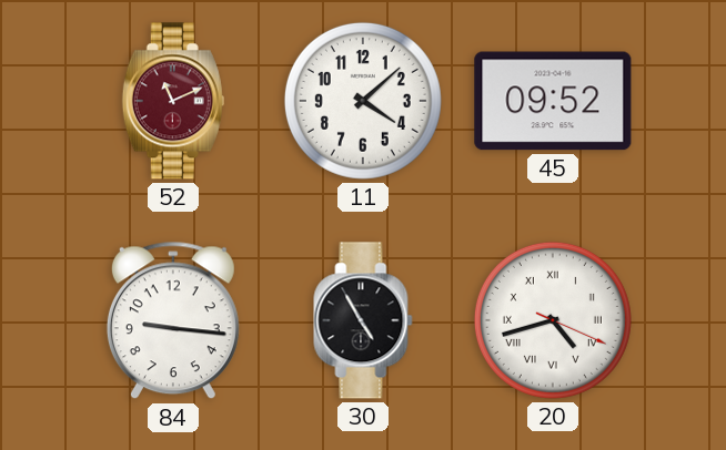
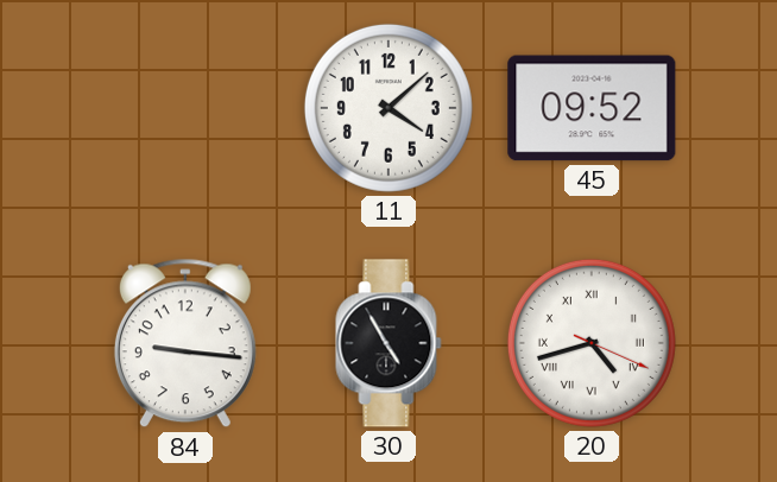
52: 11:11 -> none (173, 101)
